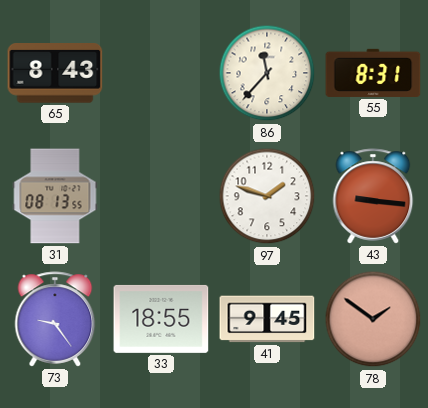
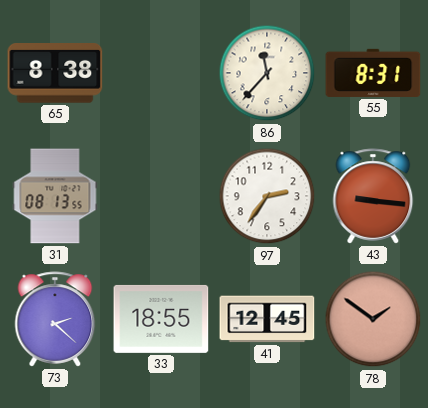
65: 8:43 -> 8:38 (55, 74)
97: 1:48 -> 2:36 (267, 196)
73: 9:24 -> 2:22 (55, 319)
41: 9:45 -> 12:45 (267, 319)
